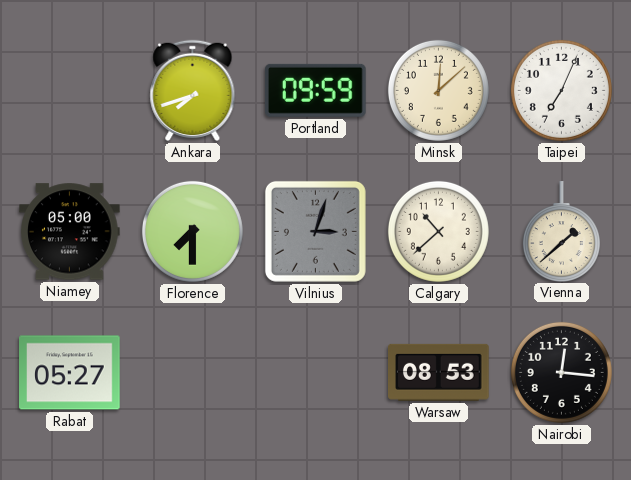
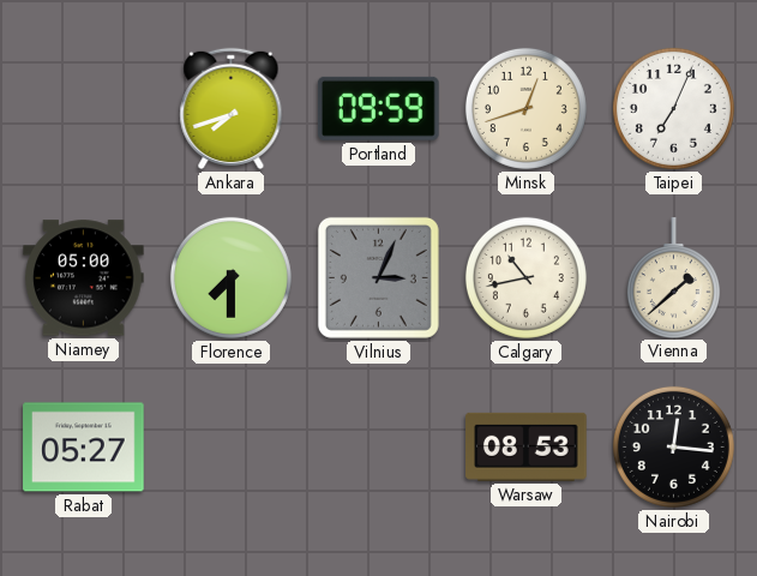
Minsk: 12:08 -> 12:42 (525, 108)
Vilnius: 3:03 -> 3:04 (378, 277)
Calgary: 10:38 -> 10:43 (525, 277)
